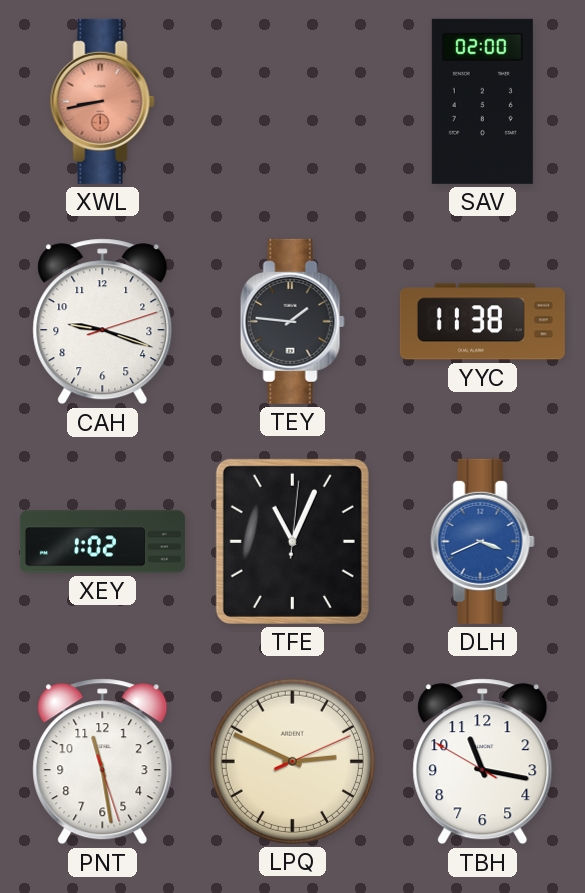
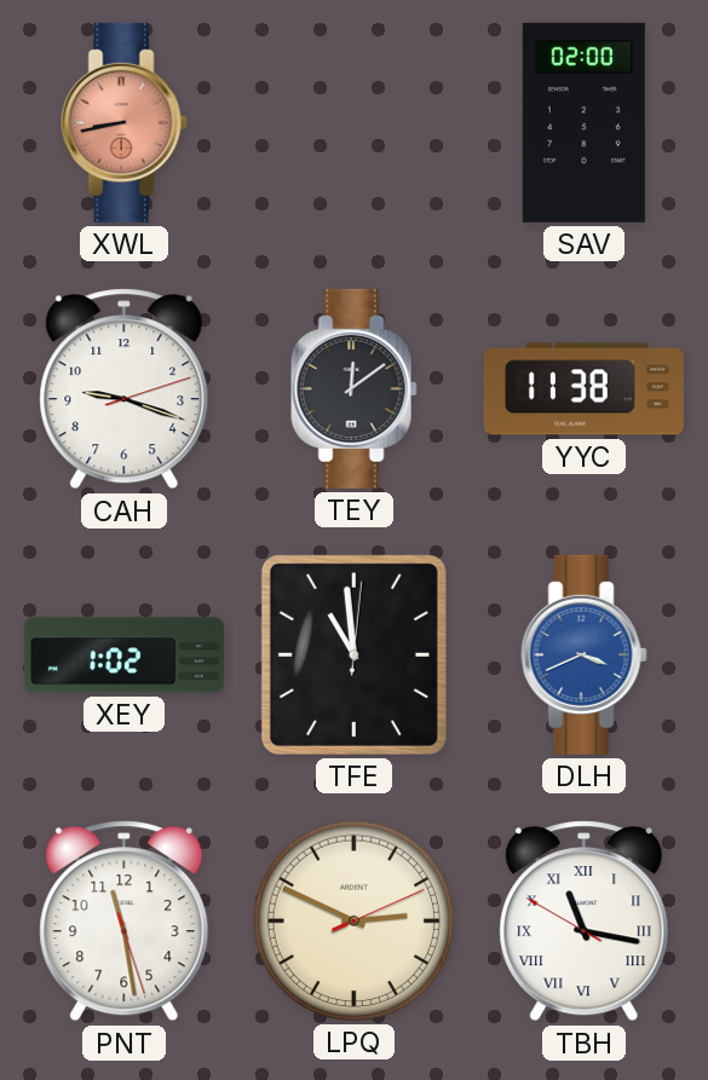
TEY: 1:46 -> 12:09 (353, 388)
TFE: 11:04 -> 10:59 (353, 654)
TBH numerals: Arabic -> Roman (585, 922)
